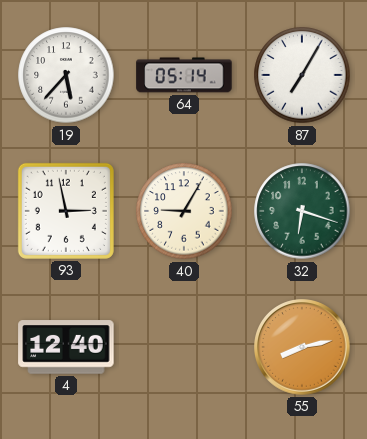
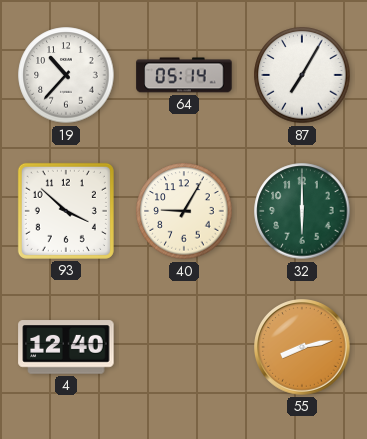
19: 5:37 -> 10:37 (66, 75)
93: 2:58 -> 3:52 (66, 211)
32: 6:18 -> 6:00 (302, 211)
